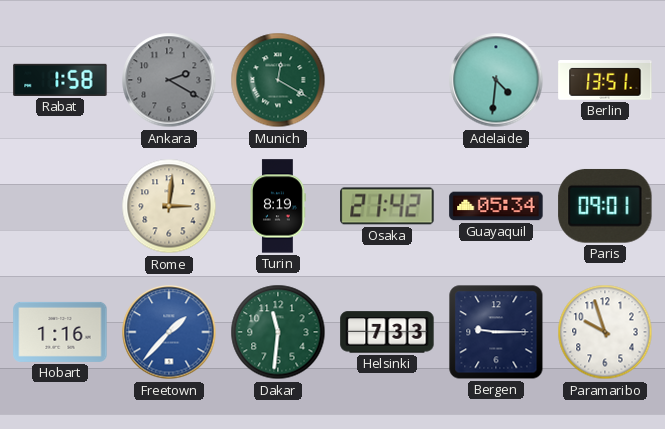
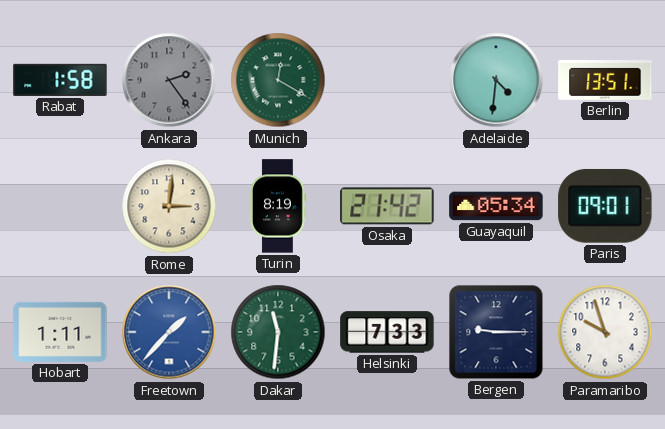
Ankara: 2:20 -> 2:24 (169, 80)
Hobart: 1:16 -> 1:11 (60, 332)
